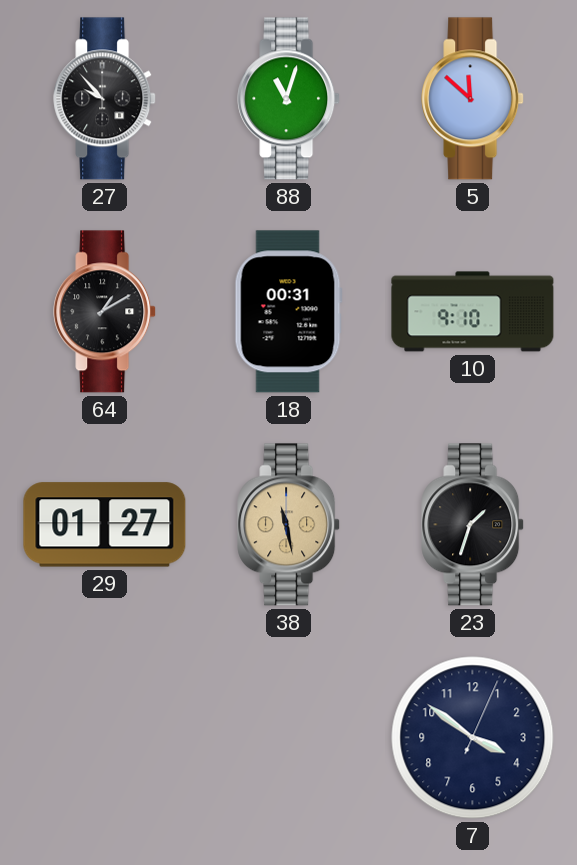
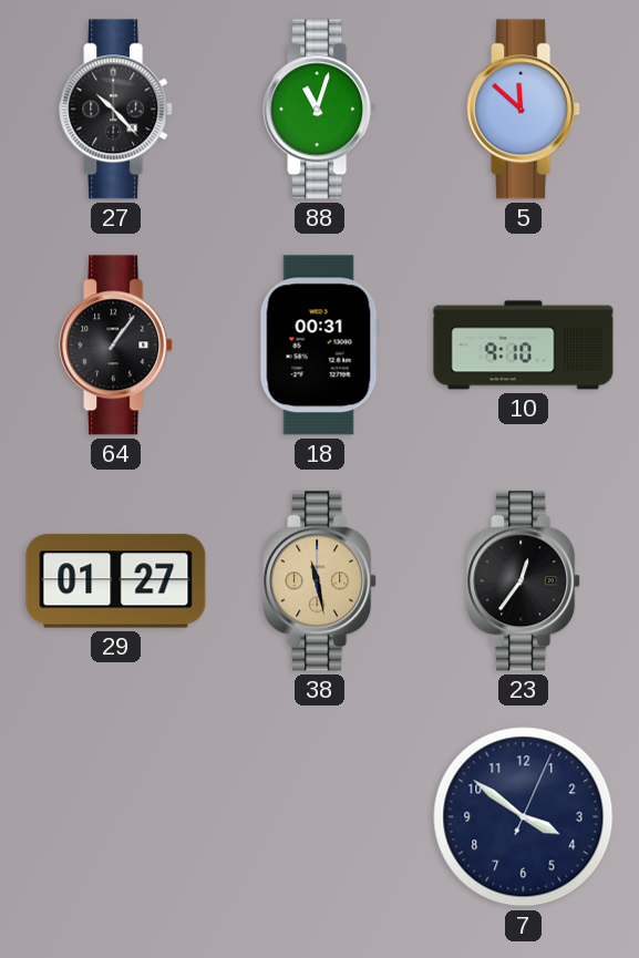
27: 9:53 -> 10:23 (116, 110)
64: 1:10 -> 1:06 (116, 346)
23: 1:33 -> 12:36 (524, 581)
